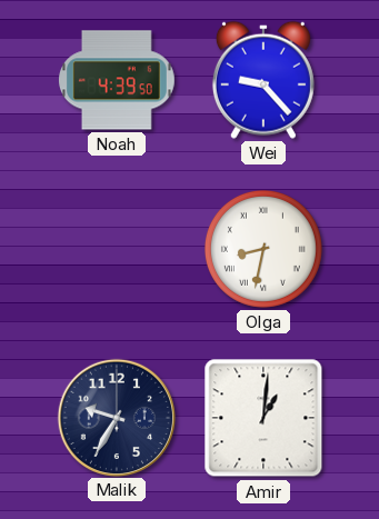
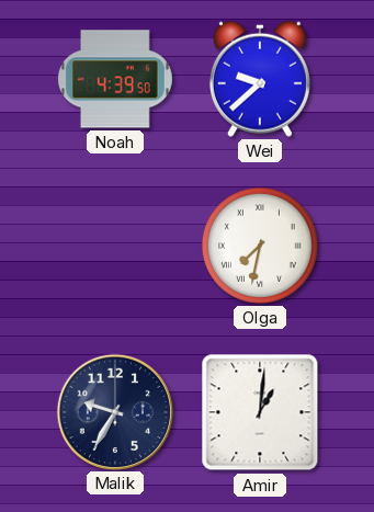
Wei: 9:23 -> 9:38 (260, 79)
Olga: 8:32 -> 7:32 (260, 246)
